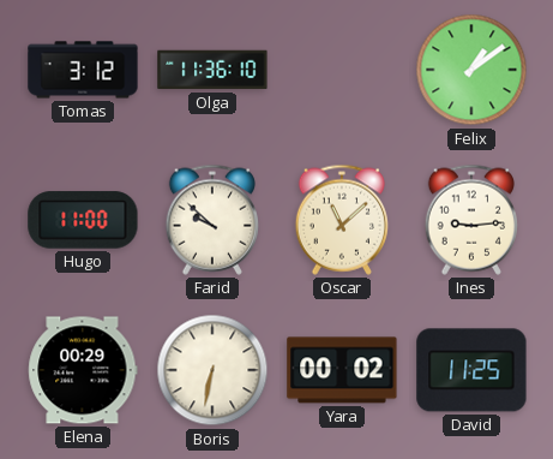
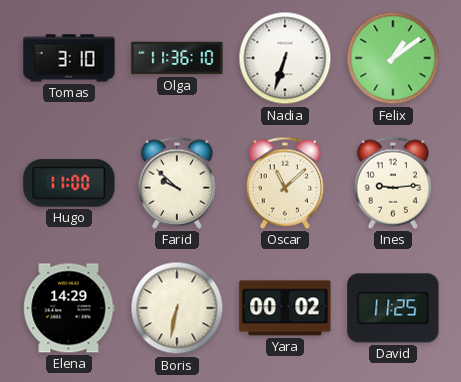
Tomas: 3:12 -> 3:10 (69, 58)
Nadia: none -> 6:33 (285, 58)
Elena: 00:29 -> 14:29 (69, 308)
